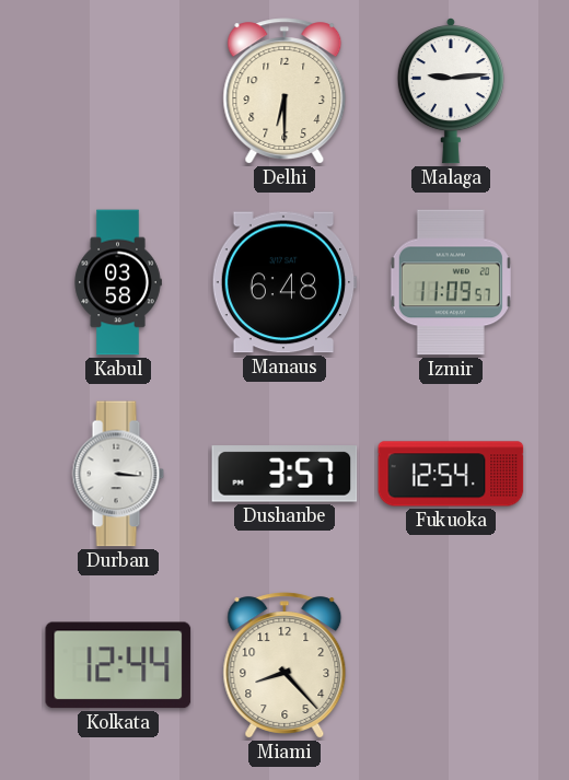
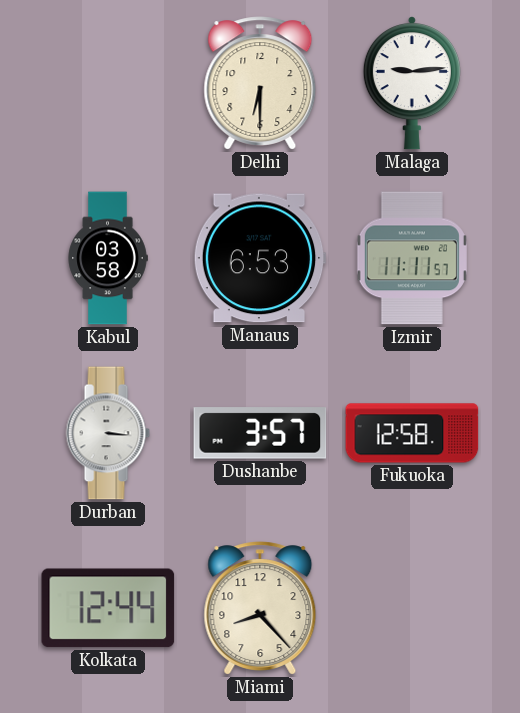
Manaus: 6:48 -> 6:53 (260, 258)
Izmir: 11:09 -> 11:11 (412, 258)
Fukuoka: 12:54 -> 12:58 (412, 433)
